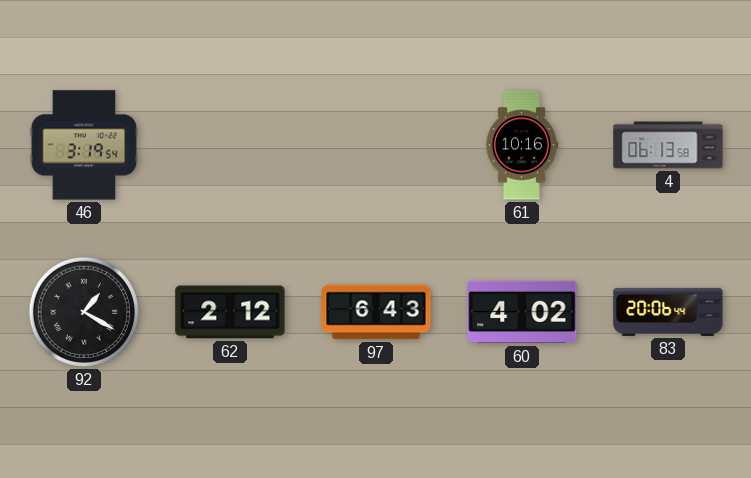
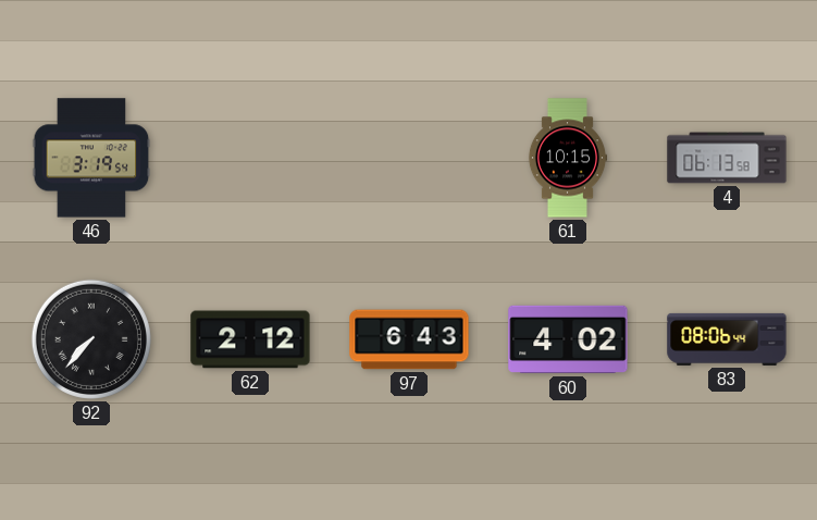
61: 10:16 -> 10:15 (568, 158)
92: 1:20 -> 7:37 (91, 339)
83: 20:06 -> 08:06 (727, 339)
